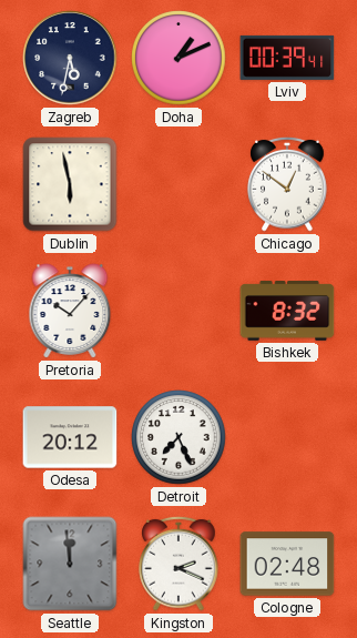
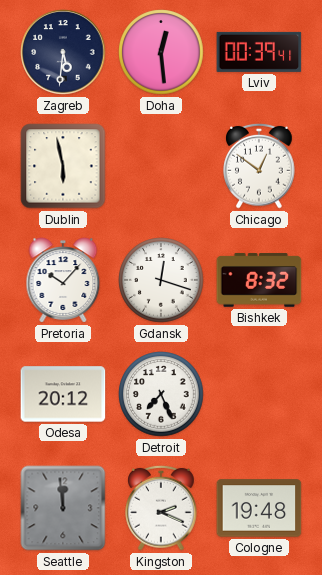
Zagreb: 5:32 -> 5:31 (63, 52)
Doha: 1:11 -> 12:29 (161, 52)
Gdansk: none -> 12:18 (161, 280)
Cologne: 02:48 -> 19:48 (259, 508)
